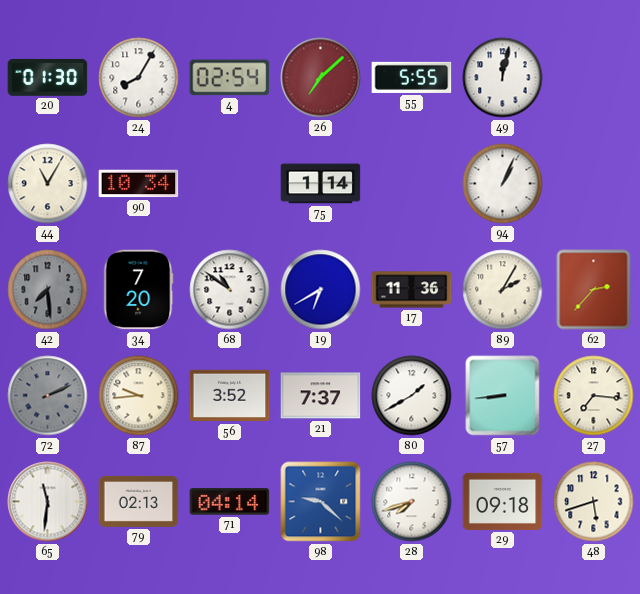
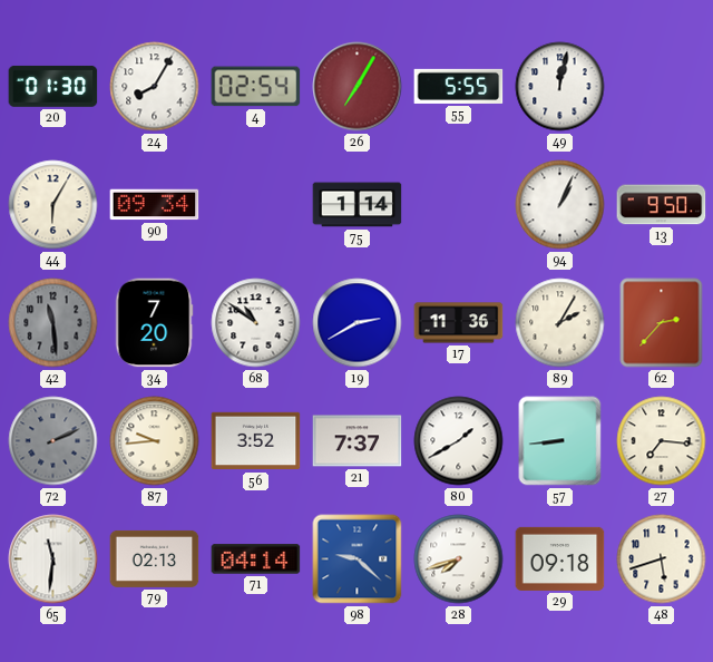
26: 7:08 -> 7:05 (358, 87)
44: 11:05 -> 6:05 (53, 205)
90: 10:34 -> 09:34 (155, 205)
13: none -> 9:50 (662, 205)
42: 7:29 -> 11:29 (53, 323)
19: 6:40 -> 2:40 (358, 323)
